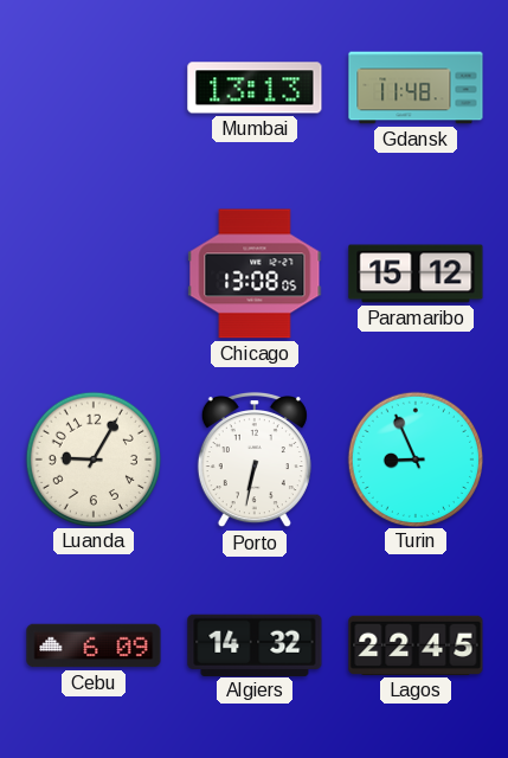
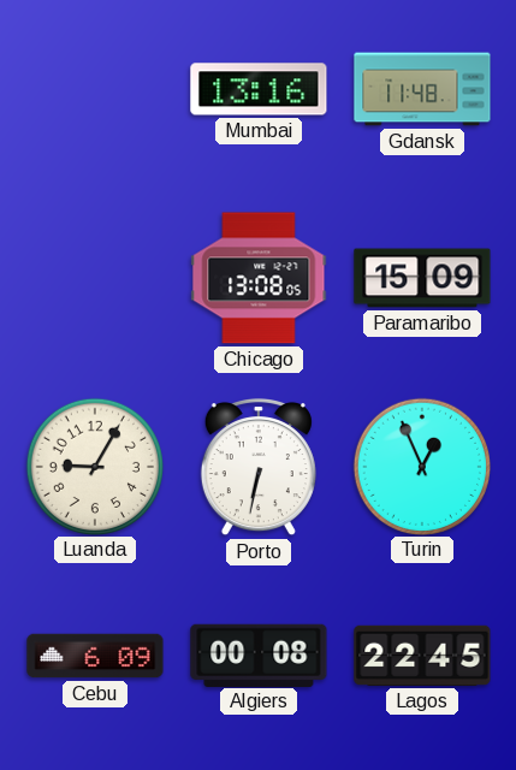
Mumbai: 13:13 -> 13:16 (259, 89)
Paramaribo: 15:12 -> 15:09 (422, 278)
Turin: 8:56 -> 12:56 (421, 466)
Algiers: 14:32 -> 00:08 (259, 654)
